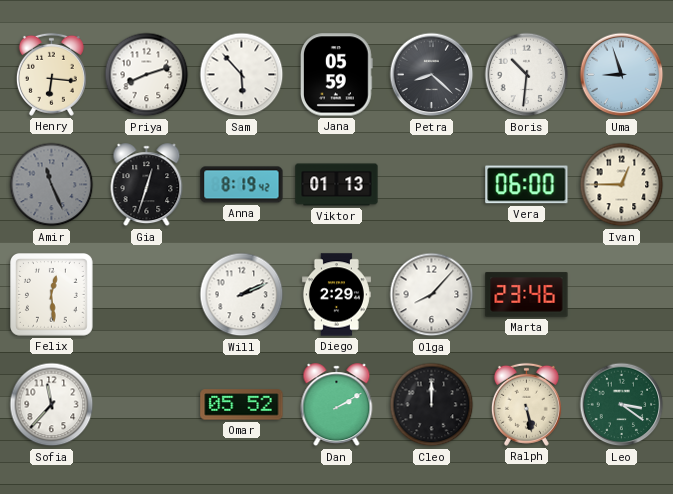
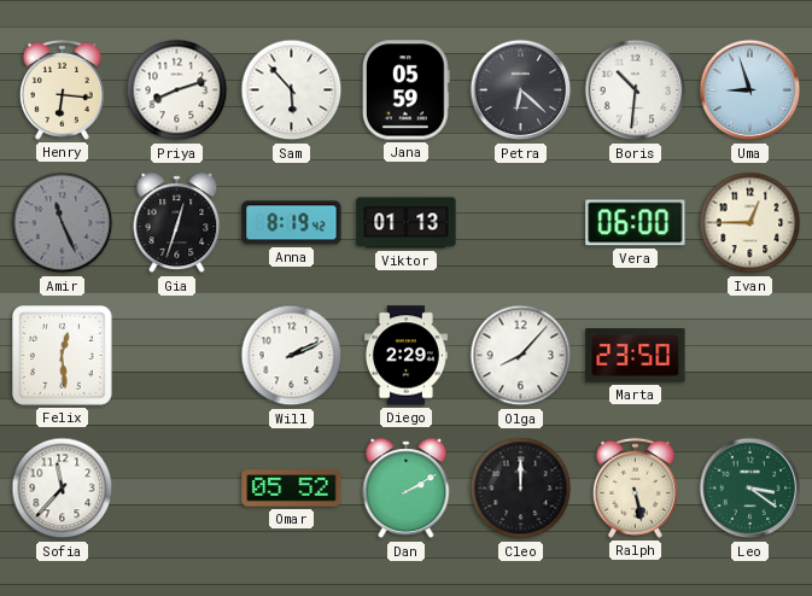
Petra: 8:22 -> 6:22 (521, 90)
Marta: 23:46 -> 23:50 (636, 356)
